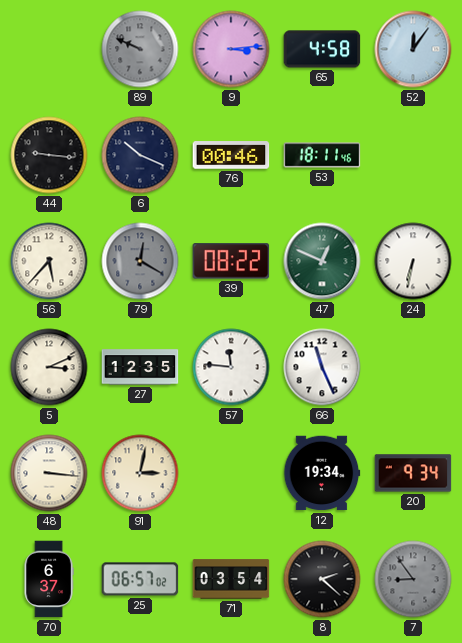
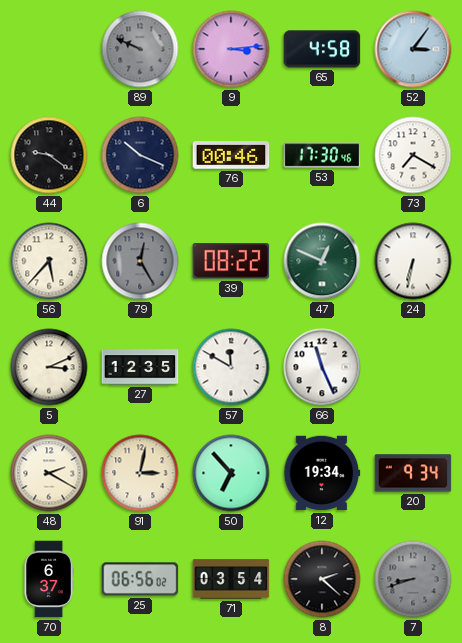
52: 12:06 -> 3:06 (413, 49)
44: 9:16 -> 9:21 (49, 155)
53: 18:11 -> 17:30 (322, 155)
73: none -> 7:20 (413, 155)
79: 12:20 -> 12:25 (140, 261)
57: 11:46 -> 11:50 (231, 367)
48: 3:16 -> 2:20 (49, 473)
50: none -> 6:53 (231, 473)
25: 06:57 -> 06:56 (140, 579)
7: 8:54 -> 8:42 (413, 579)
